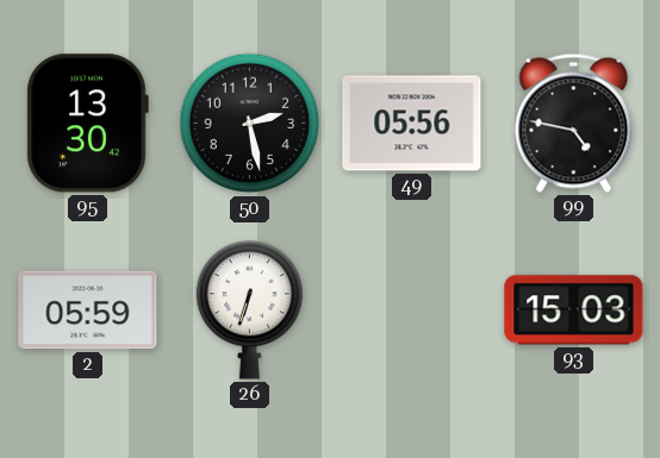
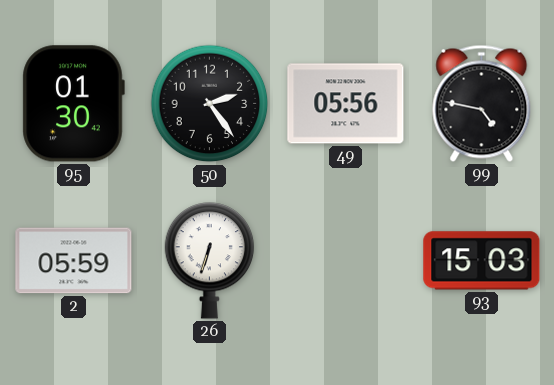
95: 13:30 -> 01:30 (73, 104)
50: 2:28 -> 2:24 (210, 104)
